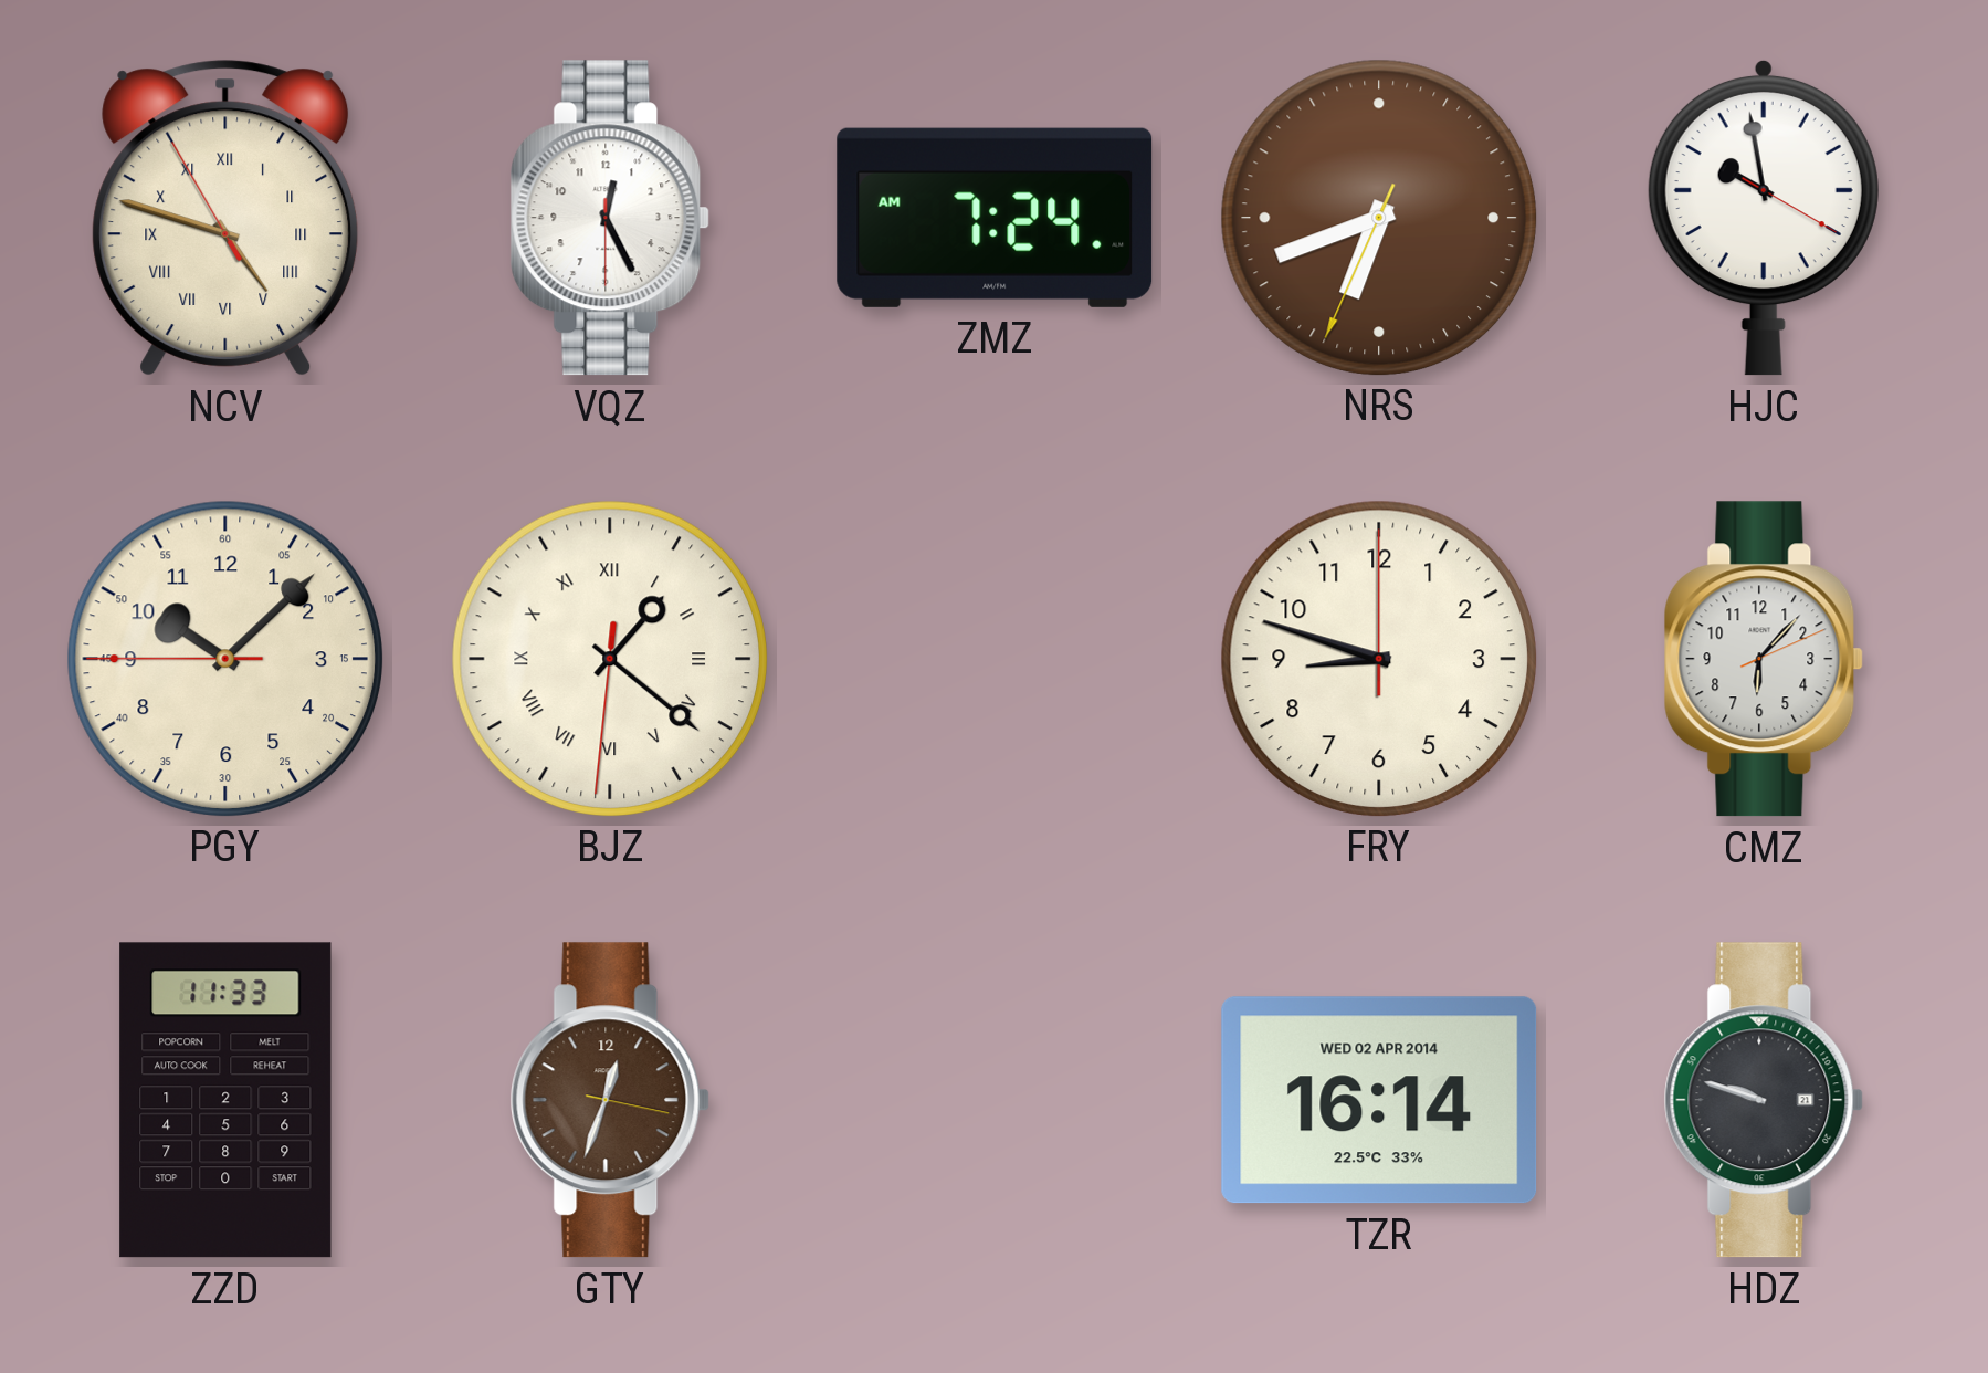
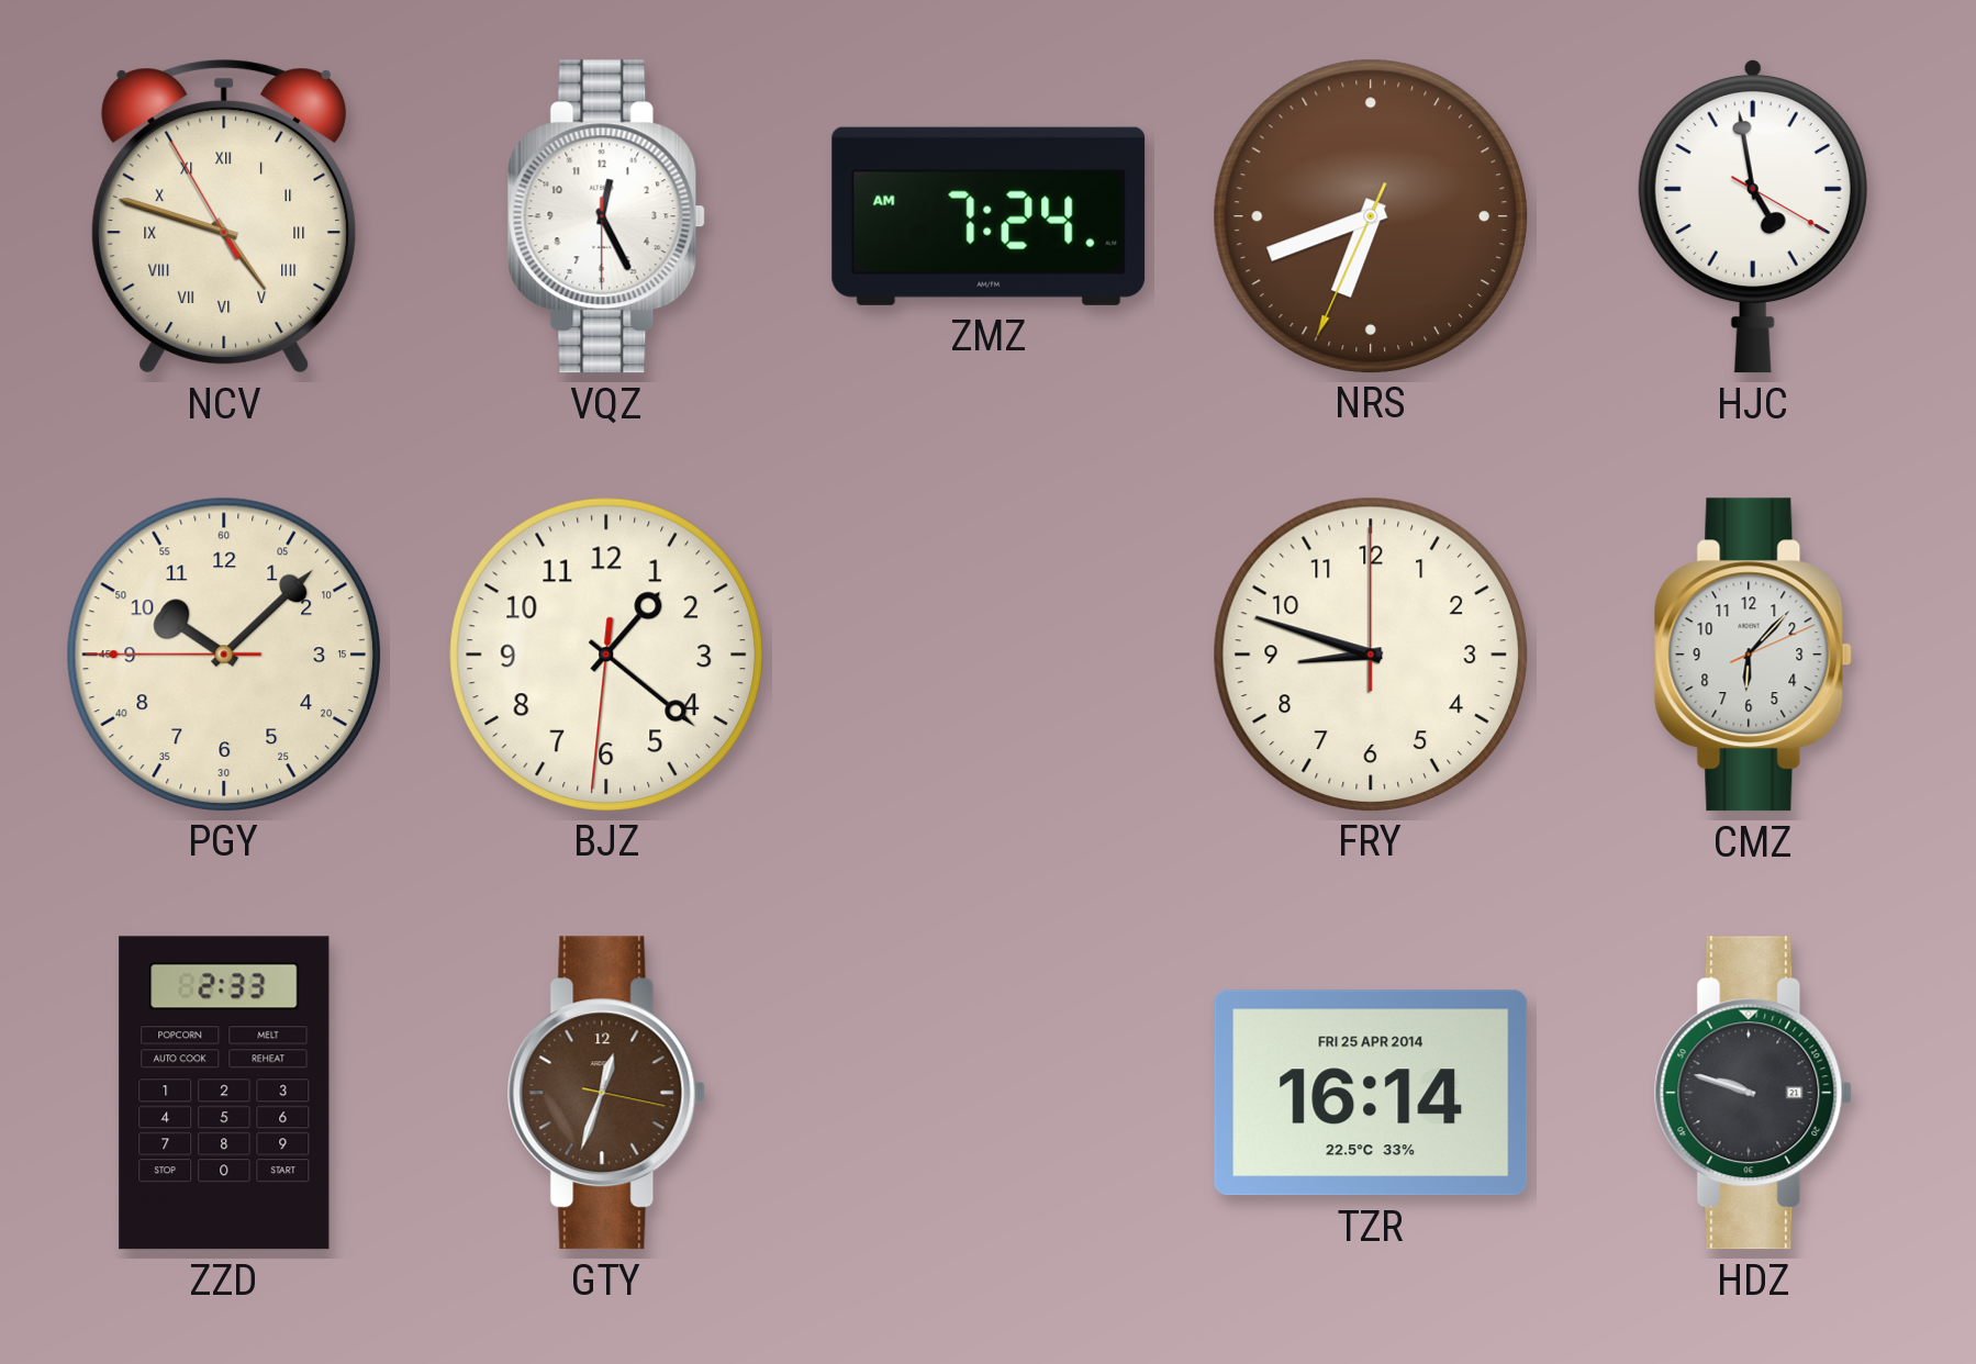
HJC: 9:58 -> 4:58 (1753, 216)
BJZ numerals: Roman -> Arabic (605, 653)
ZZD: 11:33 -> 2:33 (224, 1093)
TZR date: WED 02 APR 2014 -> FRI 25 APR 2014 (1371, 1093)
